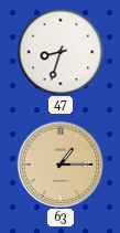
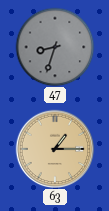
47 dial: white -> grey (55, 47)
